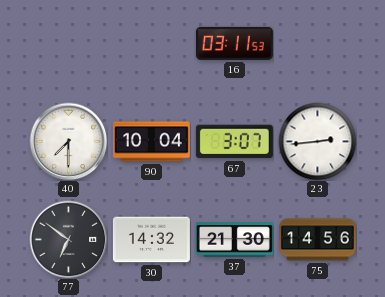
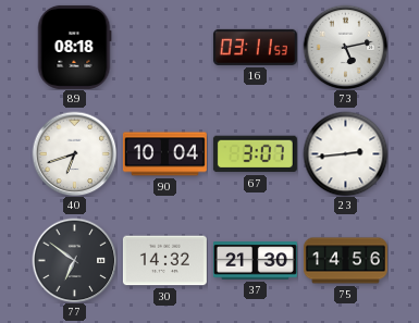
89: none -> 08:18 (75, 47)
73: none -> 5:13 (345, 47)
40: 7:30 -> 6:42 (74, 153)
